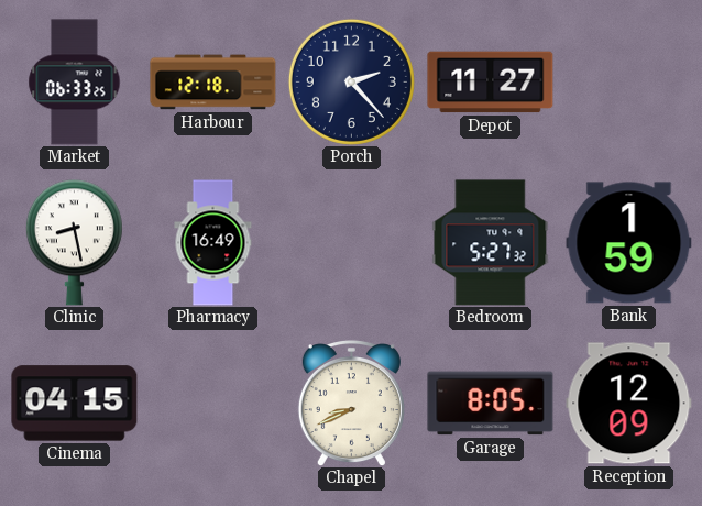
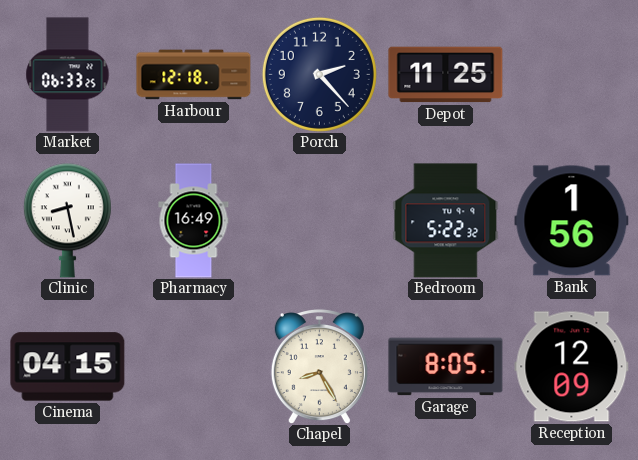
Depot: 11:27 -> 11:25 (446, 75)
Bedroom: 5:27 -> 5:22 (446, 221)
Bank: 1:59 -> 1:56 (572, 221)
Chapel: 8:41 -> 8:25 (319, 366)
